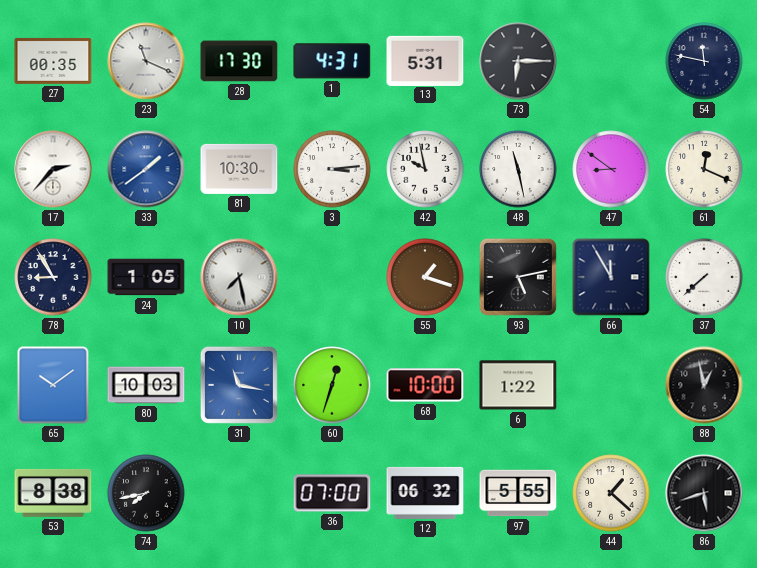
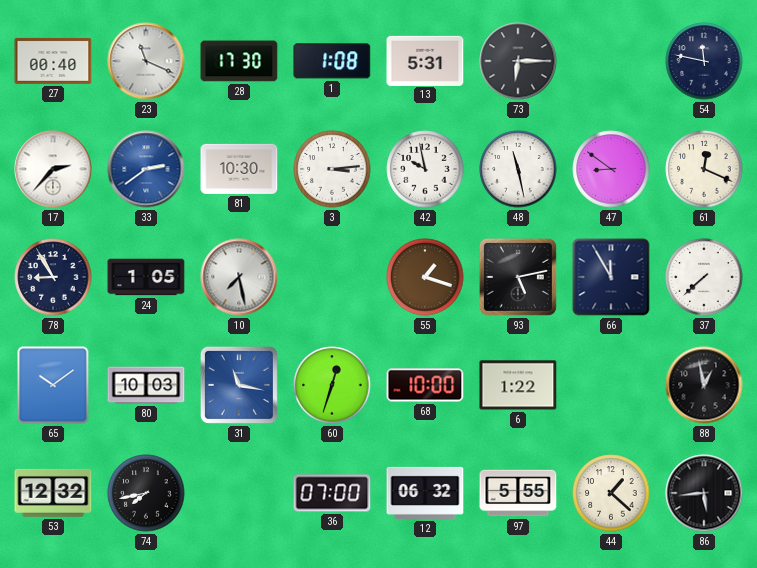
27: 00:35 -> 00:40 (53, 61)
1: 4:31 -> 1:08 (332, 61)
33: 1:39 -> 2:39 (146, 169)
53: 8:38 -> 12:32 (53, 493)
86: 5:42 -> 5:44 (704, 493)
